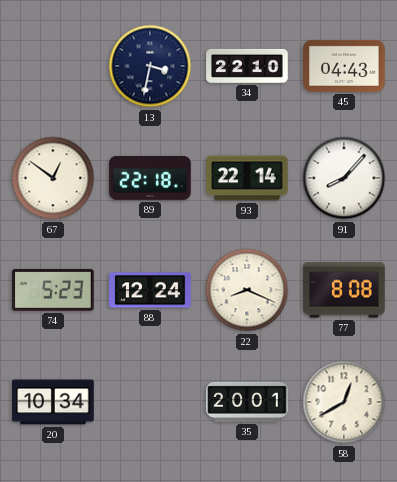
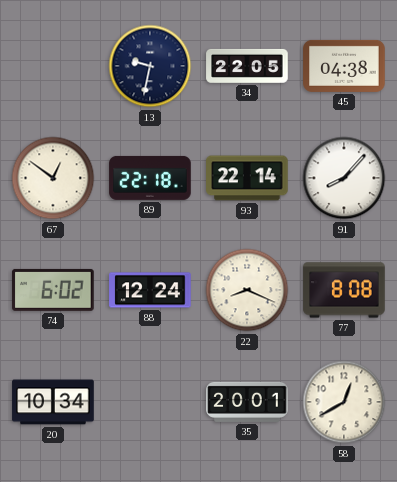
13: 3:32 -> 9:32 (150, 66)
34: 22:10 -> 22:05 (247, 66)
45: 04:43 -> 04:38 (344, 66)
74: 5:23 -> 6:02 (53, 290)
